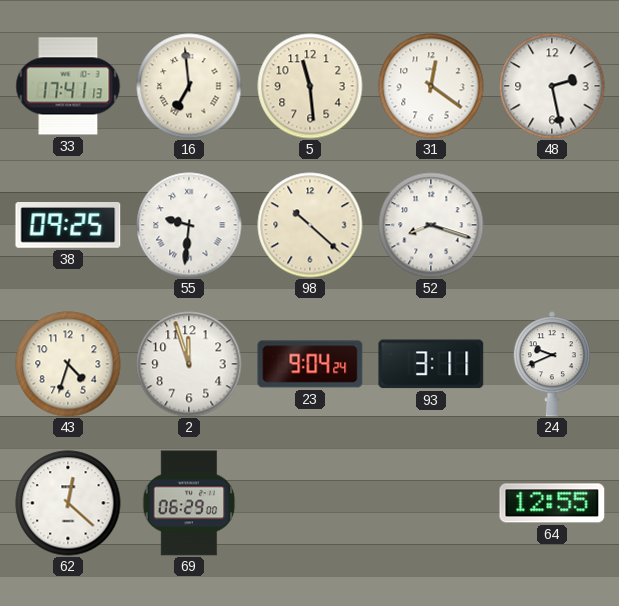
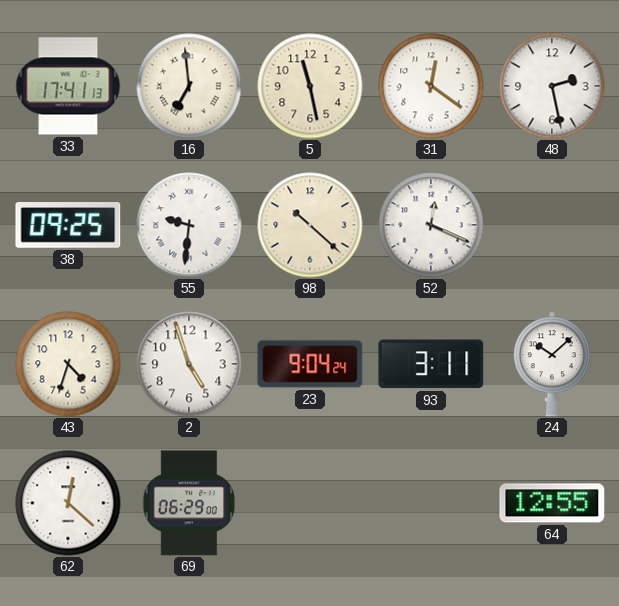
5: 11:29 -> 11:28 (310, 86)
52: 8:18 -> 12:19 (431, 225)
2: 11:57 -> 4:57 (189, 364)
24: 9:41 -> 10:08 (552, 364)
